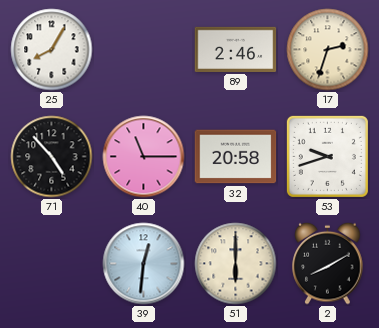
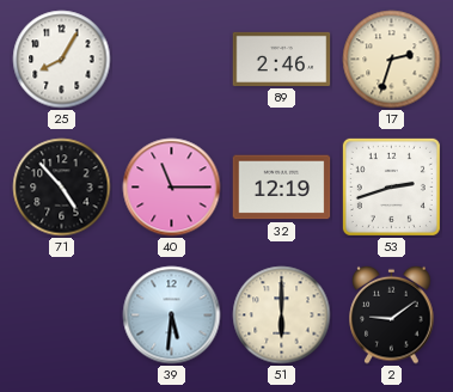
32: 20:58 -> 12:19 (282, 188)
53: 9:42 -> 2:42 (391, 186)
39: 12:31 -> 5:31 (172, 316)
2: 8:10 -> 9:09 (392, 314)
